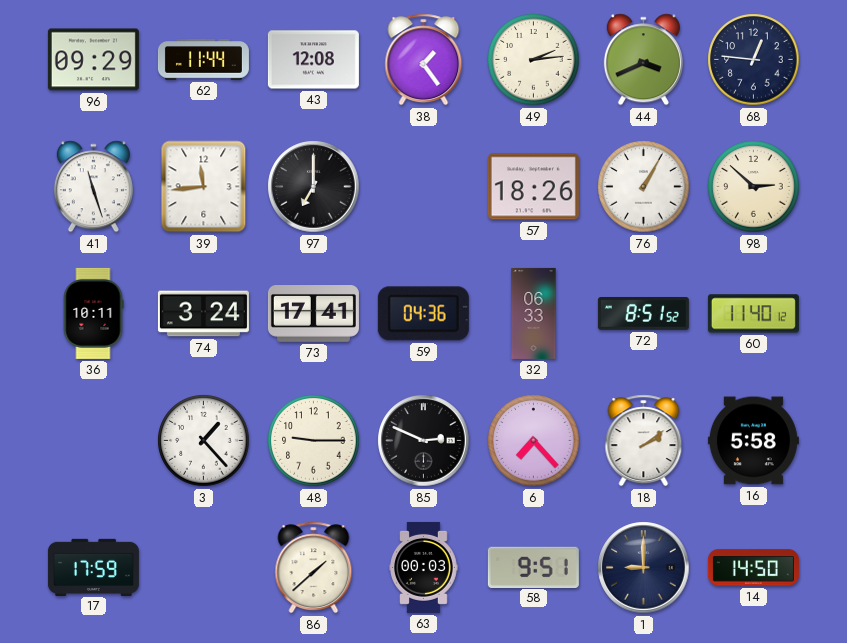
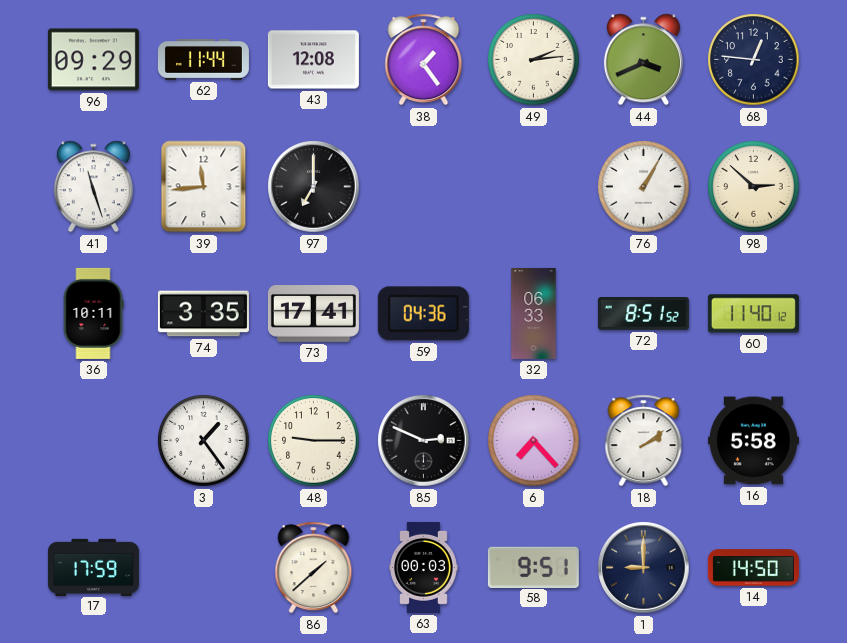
57: 18:26 -> none (533, 187)
74: 3:24 -> 3:35 (203, 314)
3: 1:23 -> 1:24 (204, 441)
